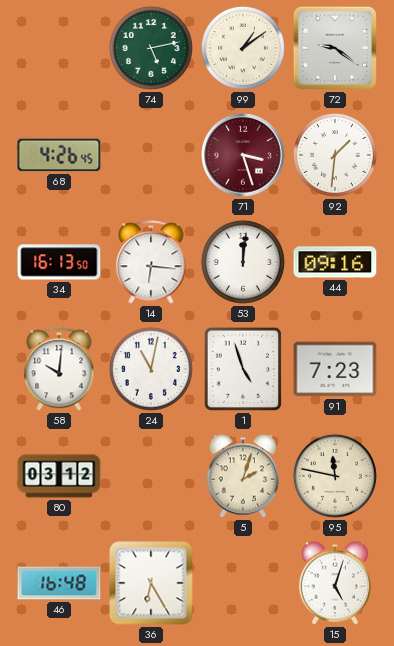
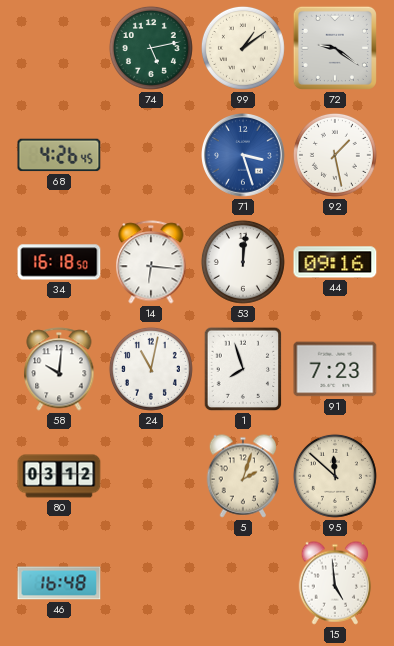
71 dial: burgundy -> blue (244, 156)
92: 1:31 -> 1:28 (335, 155)
34: 16:13 -> 16:18 (59, 262)
1: 4:57 -> 7:57 (243, 369)
95: 11:47 -> 11:52 (335, 476)
36: 6:25 -> none (151, 583)
15: 5:03 -> 4:59 (335, 583)
